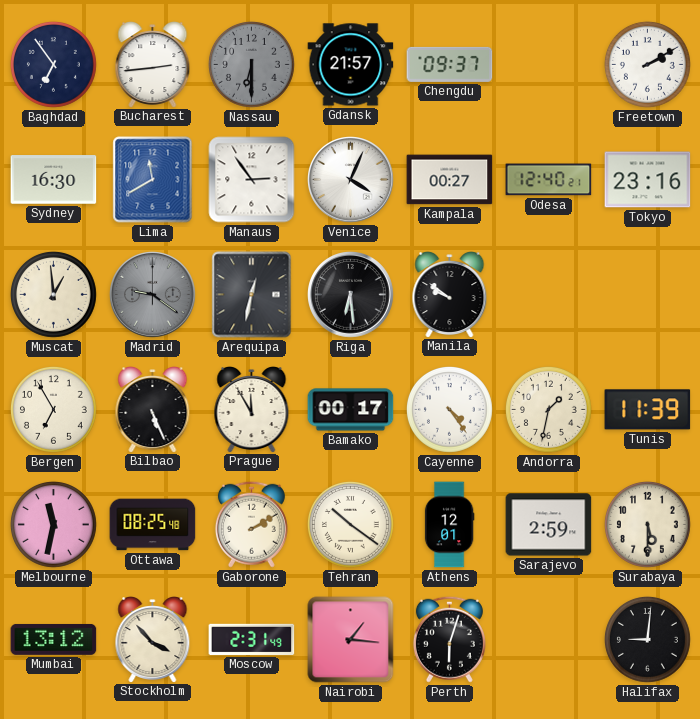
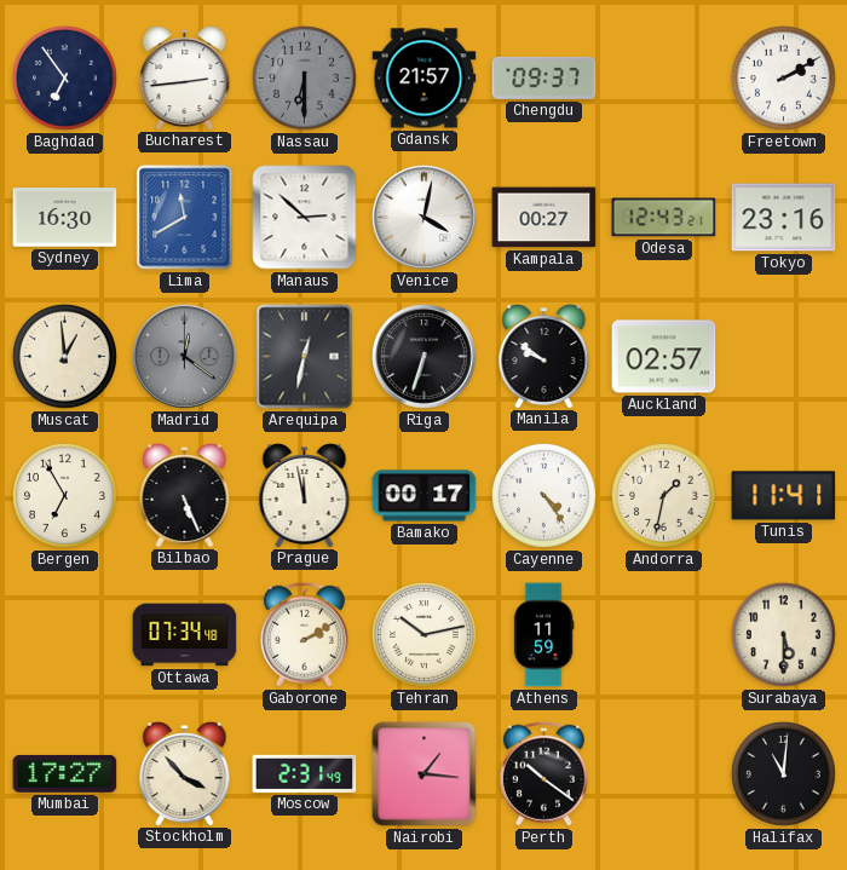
Manaus: 2:54 -> 2:52 (305, 218)
Venice: 4:04 -> 4:02 (425, 218)
Odesa: 12:40 -> 12:43 (664, 218)
Madrid: 9:21 -> 12:21 (185, 357)
Riga: 6:29 -> 6:33 (425, 357)
Auckland: none -> 02:57 (664, 357)
Prague: 11:55 -> 11:58 (305, 496)
Tunis: 11:39 -> 11:41 (784, 496)
Melbourne: 11:32 -> none (53, 524)
Ottawa: 08:25 -> 07:34 (185, 635)
Tehran: 10:21 -> 10:13 (423, 634)
Athens: 12:01 -> 11:59 (543, 635)
Sarajevo: 2:59 -> none (549, 525)
Mumbai: 13:12 -> 17:27 (65, 773)
Perth: 6:03 -> 10:21 (543, 773)
Halifax: 9:01 -> 11:01 (783, 773)
